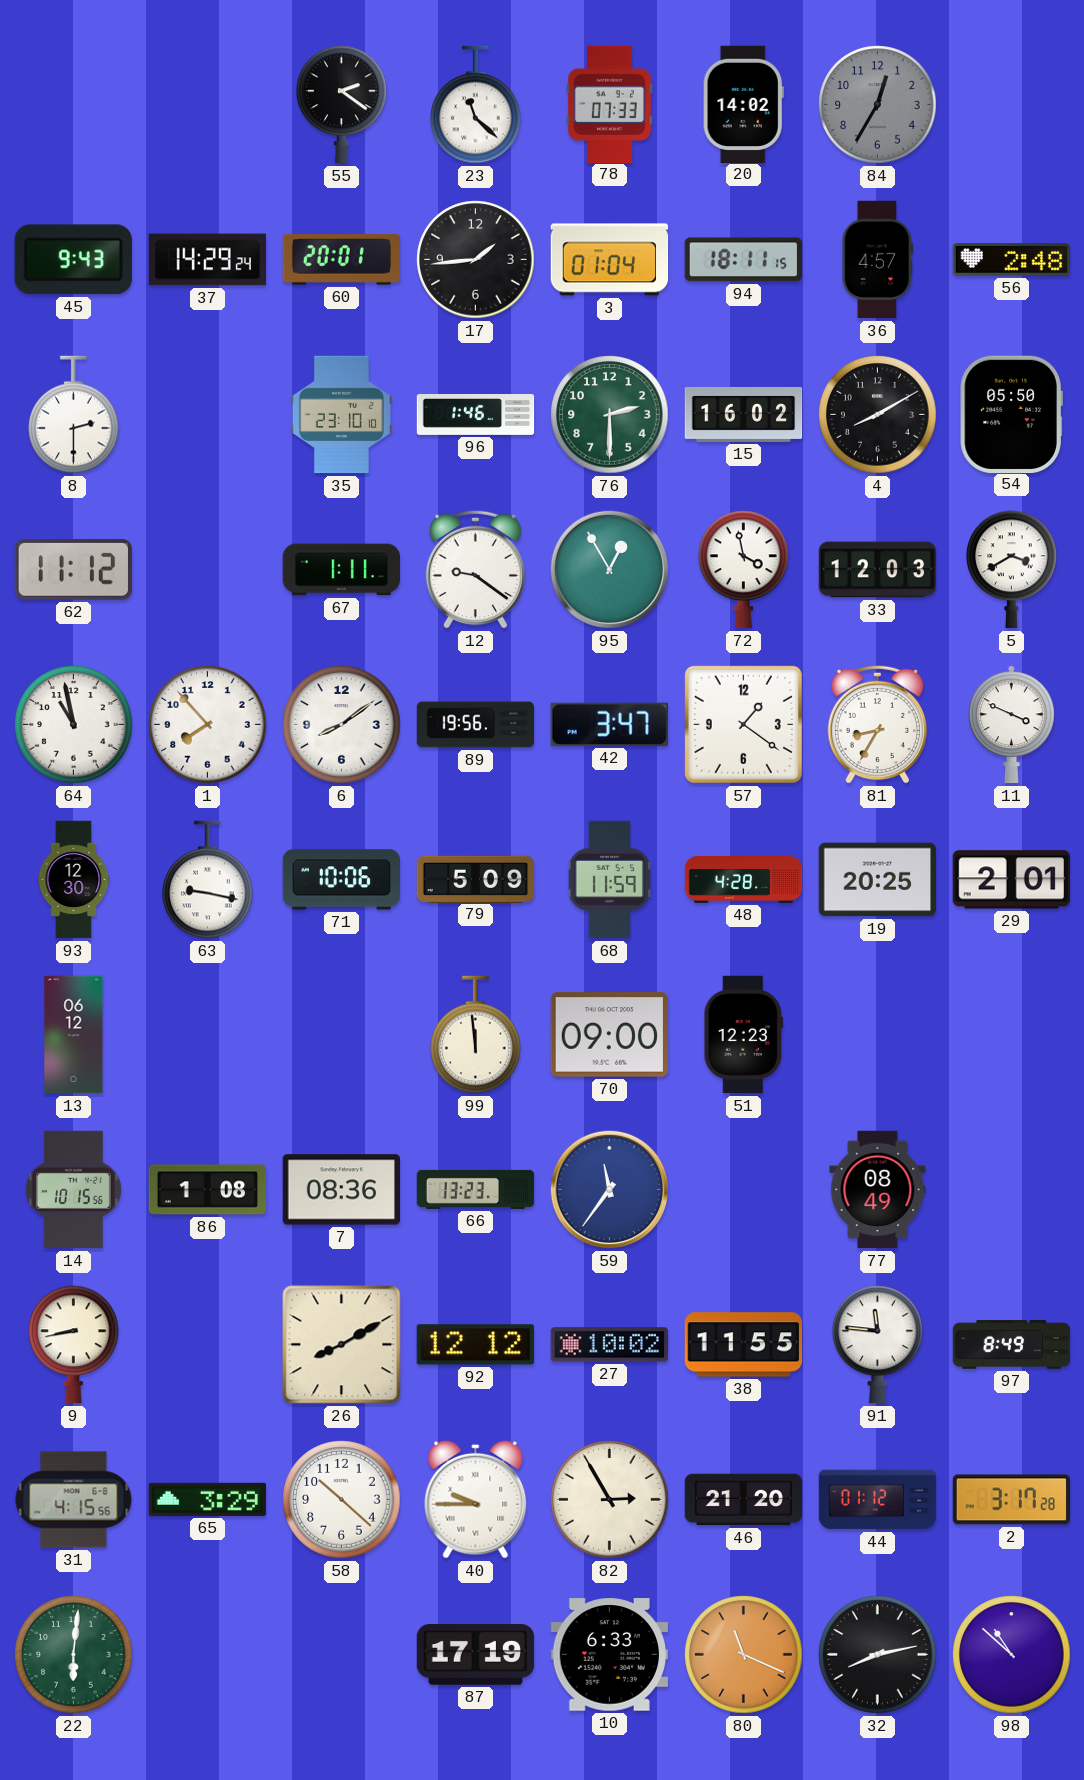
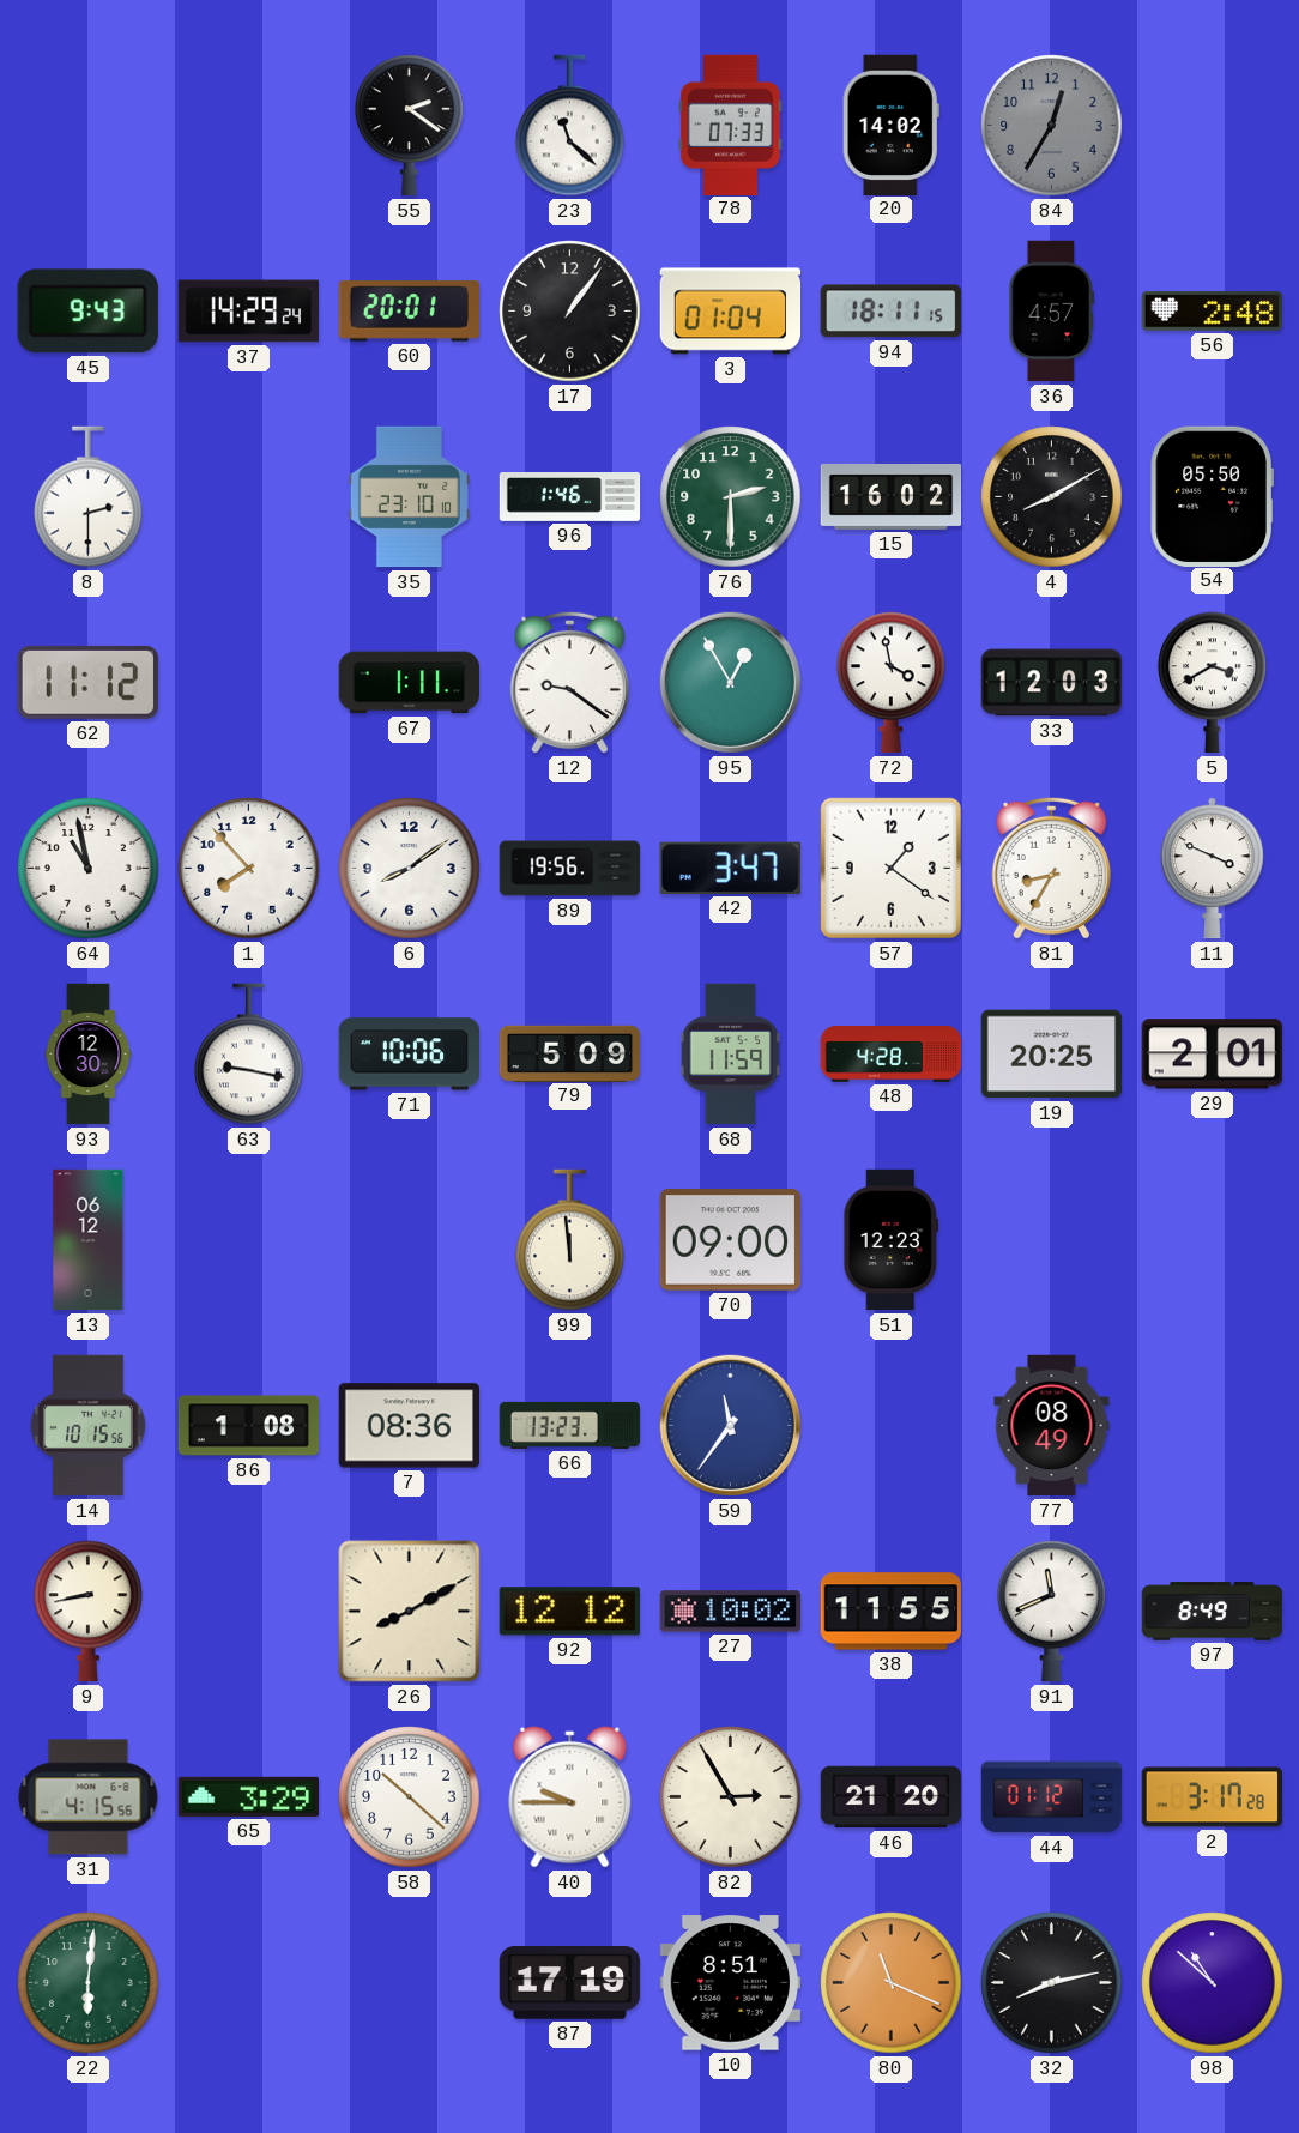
17: 1:44 -> 1:06 (570, 312)
91: 11:46 -> 11:41 (1052, 1612)
10: 6:33 -> 8:51 (730, 1983)
